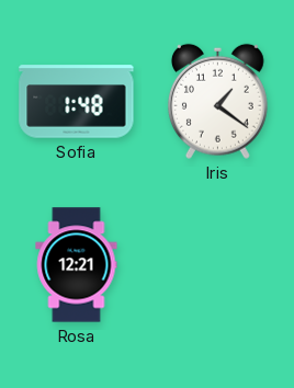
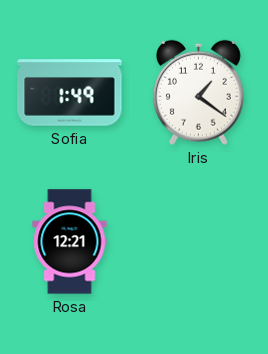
Sofia: 1:48 -> 1:49 (70, 93)
